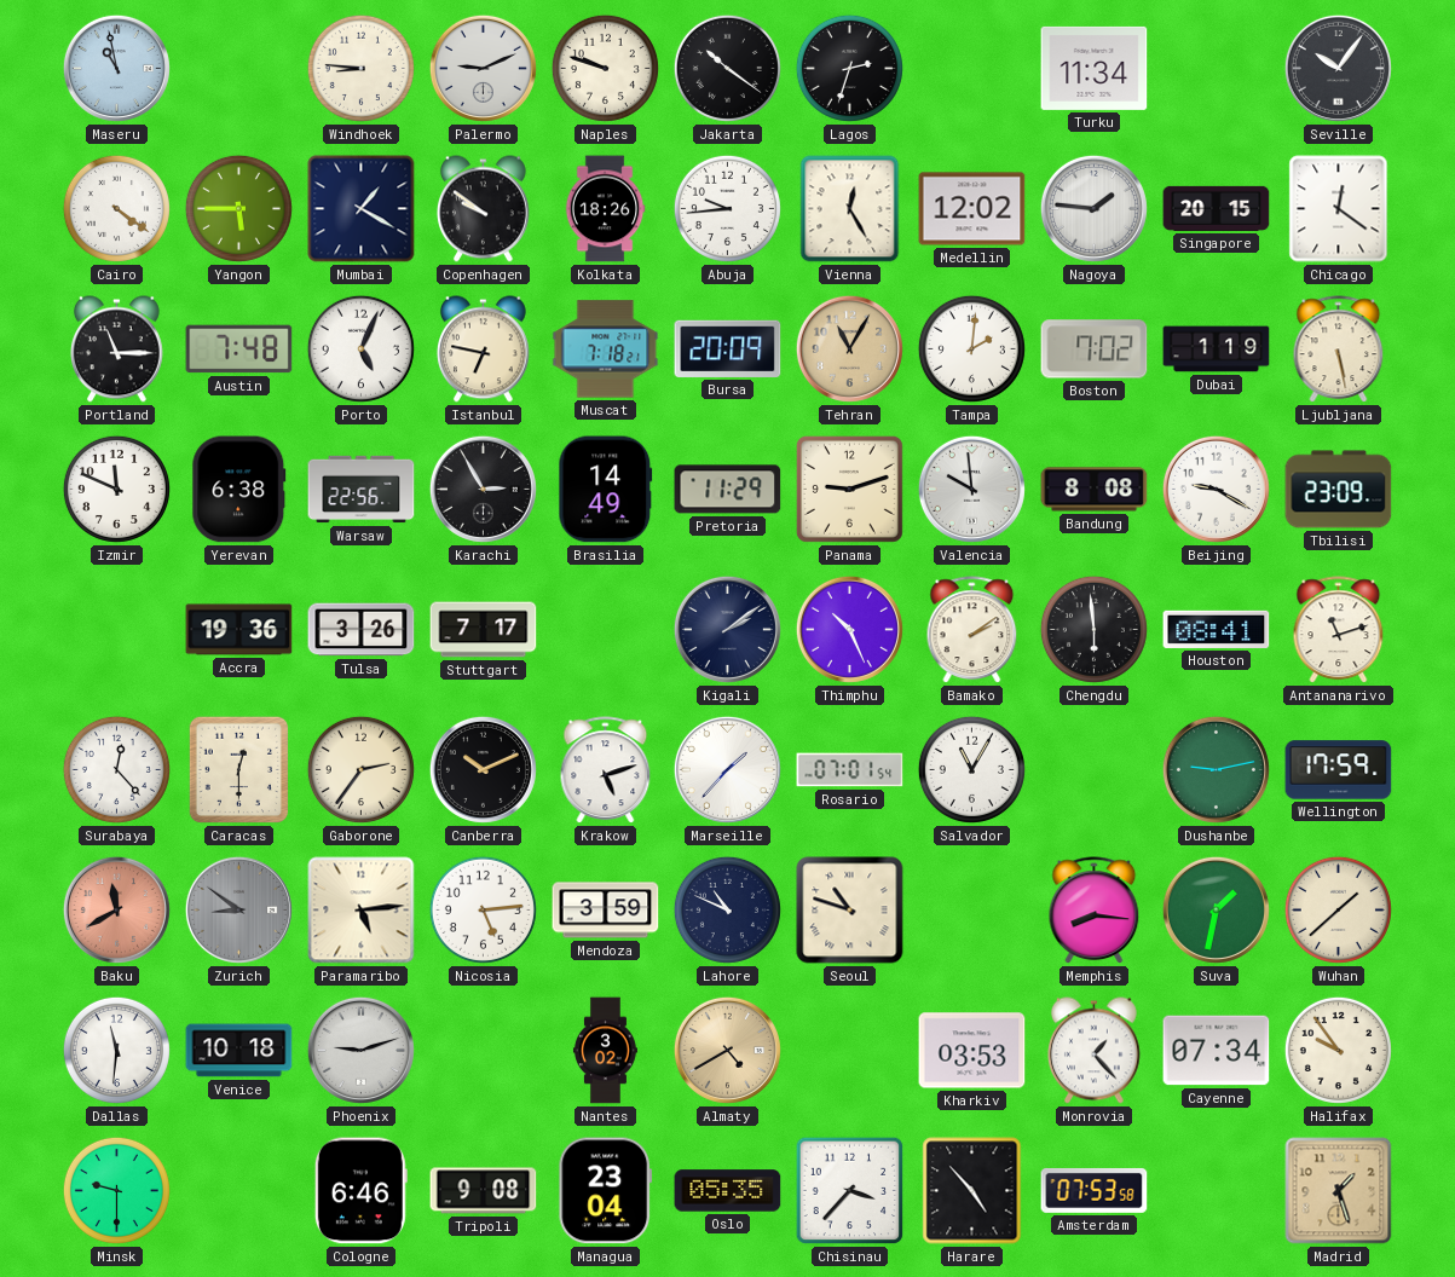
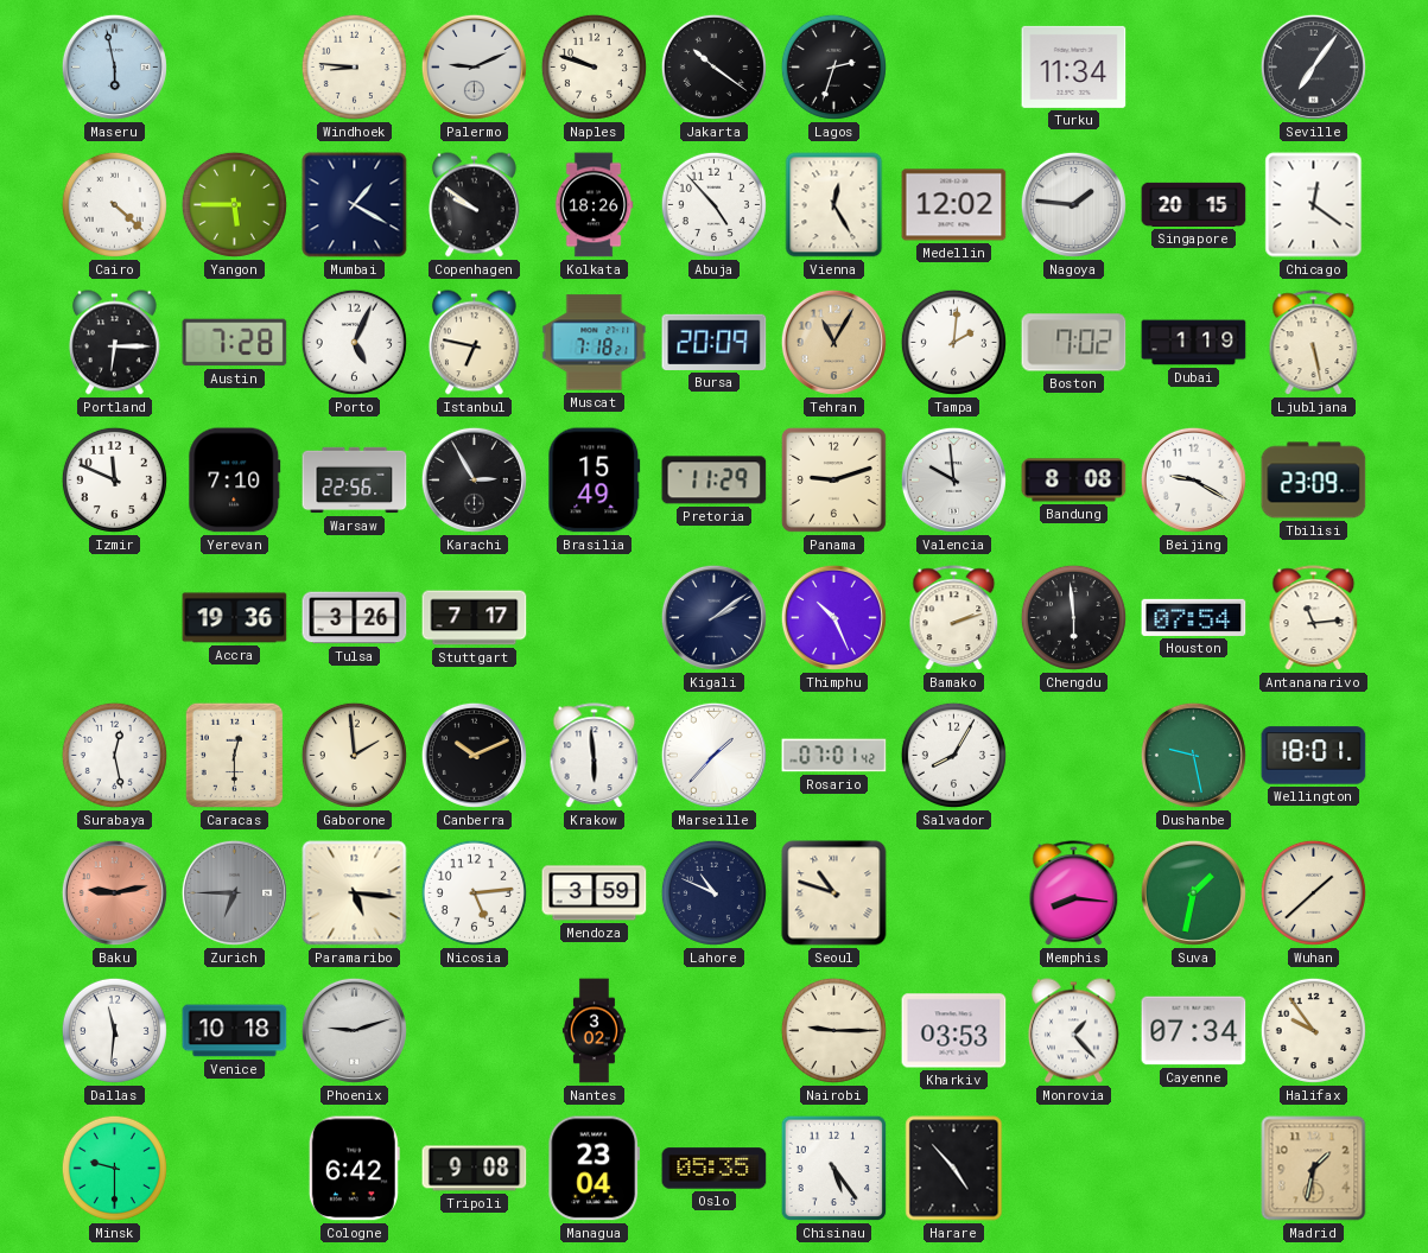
Maseru: 10:58 -> 5:58 (114, 66)
Seville: 10:06 -> 7:06 (1313, 66)
Cairo: 4:21 -> 4:22 (114, 204)
Abuja: 9:44 -> 4:53 (713, 204)
Portland: 11:15 -> 6:15 (114, 343)
Austin: 7:48 -> 7:28 (235, 343)
Yerevan: 6:38 -> 7:10 (235, 481)
Brasilia: 14:49 -> 15:49 (595, 481)
Bamako: 2:09 -> 2:12 (954, 618)
Houston: 08:41 -> 07:54 (1194, 617)
Antananarivo: 11:12 -> 11:14 (1314, 618)
Surabaya: 12:23 -> 12:28 (114, 755)
Gaborone: 2:36 -> 1:59 (354, 755)
Krakow: 5:12 -> 5:59 (595, 756)
Rosario: 07:01:54 -> 07:01:42 (834, 756)
Salvador: 11:05 -> 8:05 (953, 755)
Dushanbe: 9:13 -> 9:28 (1193, 755)
Wellington: 17:59 -> 18:01 (1314, 756)
Baku: 11:40 -> 9:13 (114, 892)
Zurich: 8:51 -> 6:45 (234, 892)
Paramaribo: 5:14 -> 5:16 (355, 893)
Almaty: 4:40 -> none (727, 1050)
Nairobi: none -> 9:15 (833, 1030)
Cologne: 6:46 -> 6:42 (354, 1169)
Chisinau: 3:37 -> 5:24 (834, 1169)
Amsterdam: 07:53 -> none (1095, 1190)
Madrid: 1:27 -> 1:32 (1314, 1169)
